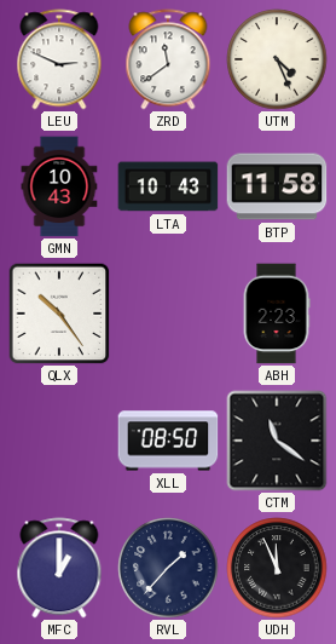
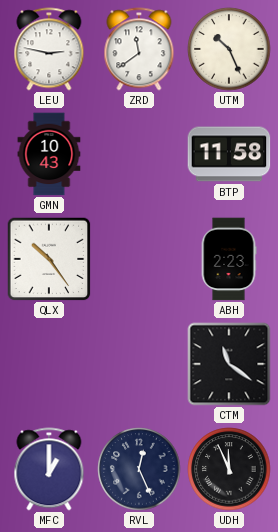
LEU: 2:49 -> 2:47 (49, 49)
UTM: 4:26 -> 10:26 (229, 49)
LTA: 10:43 -> none (168, 186)
XLL: 08:50 -> none (168, 441)
RVL: 1:37 -> 12:26 (139, 469)
